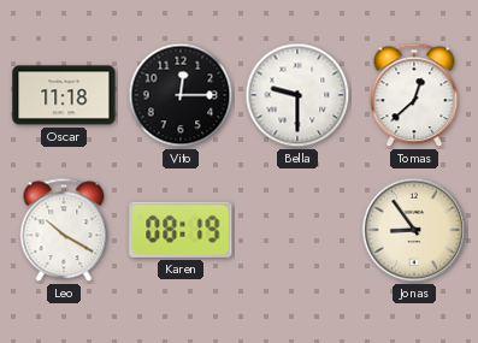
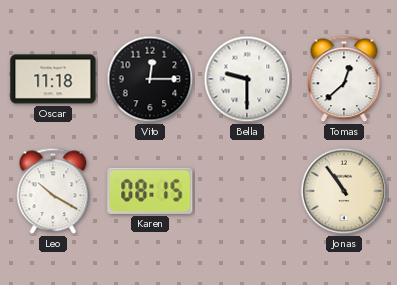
Karen: 08:19 -> 08:15 (150, 191)
Jonas: 8:54 -> 10:54 (344, 191)
